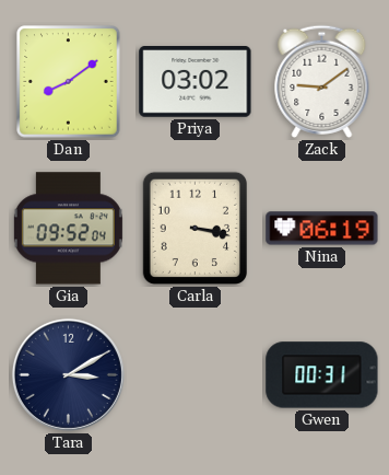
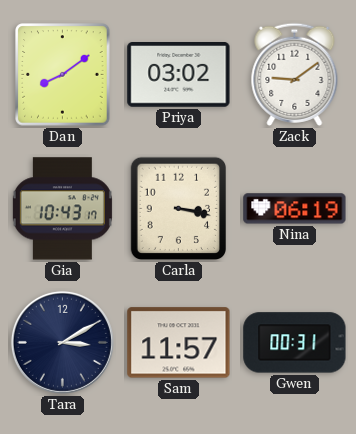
Gia: 09:52 -> 10:43 (62, 209)
Sam: none -> 11:57 (179, 343)
